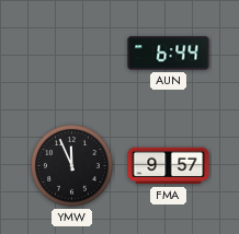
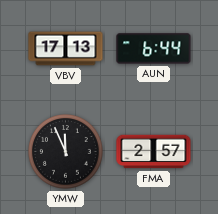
VBV: none -> 17:13 (66, 49)
FMA: 9:57 -> 2:57 (154, 152)
